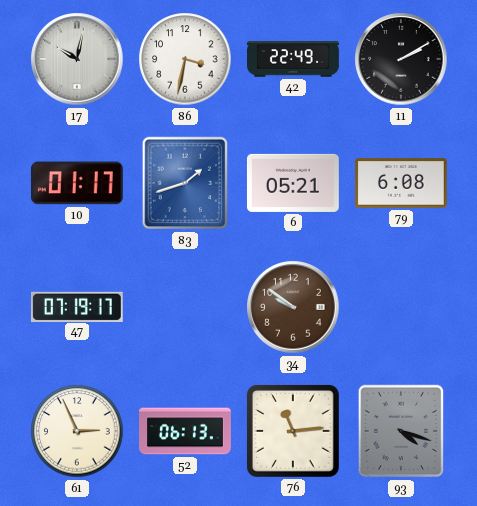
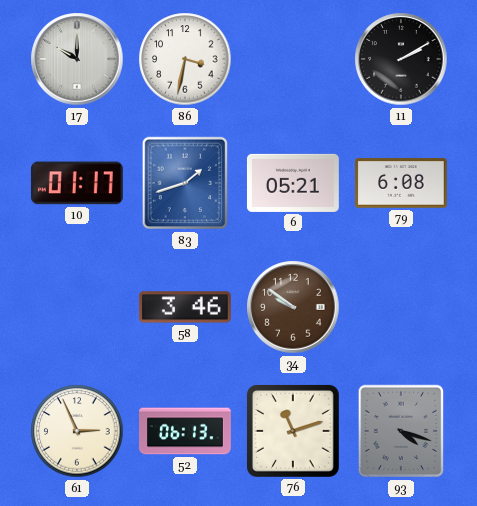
17: 10:02 -> 10:00 (77, 59)
42: 22:49 -> none (294, 59)
47: 07:19 -> none (77, 306)
58: none -> 3:46 (185, 307)
76: 11:14 -> 11:12 (293, 431)
